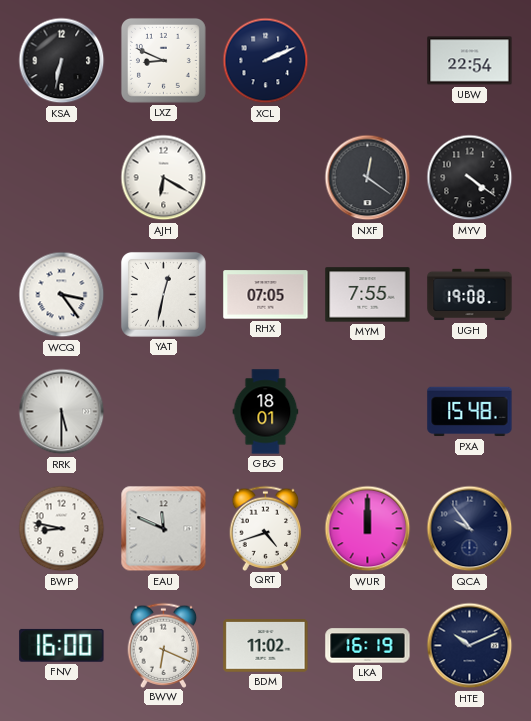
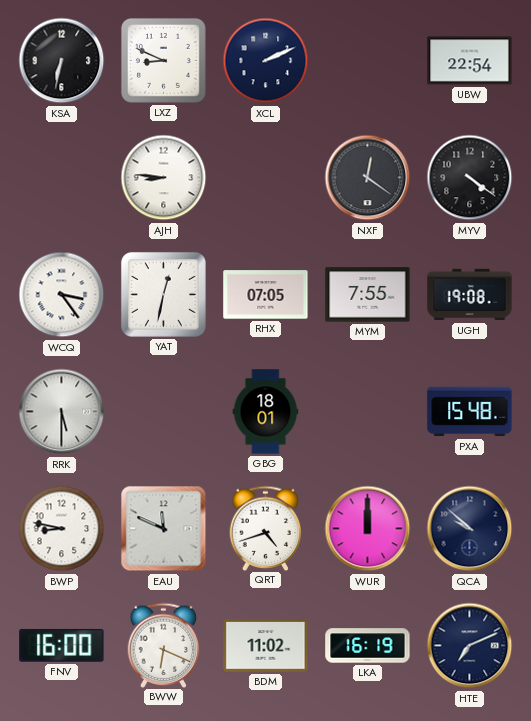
AJH: 6:20 -> 8:46 (164, 178)
QCA: 9:54 -> 9:52 (470, 529)
HTE: 10:11 -> 7:11 (470, 646)
